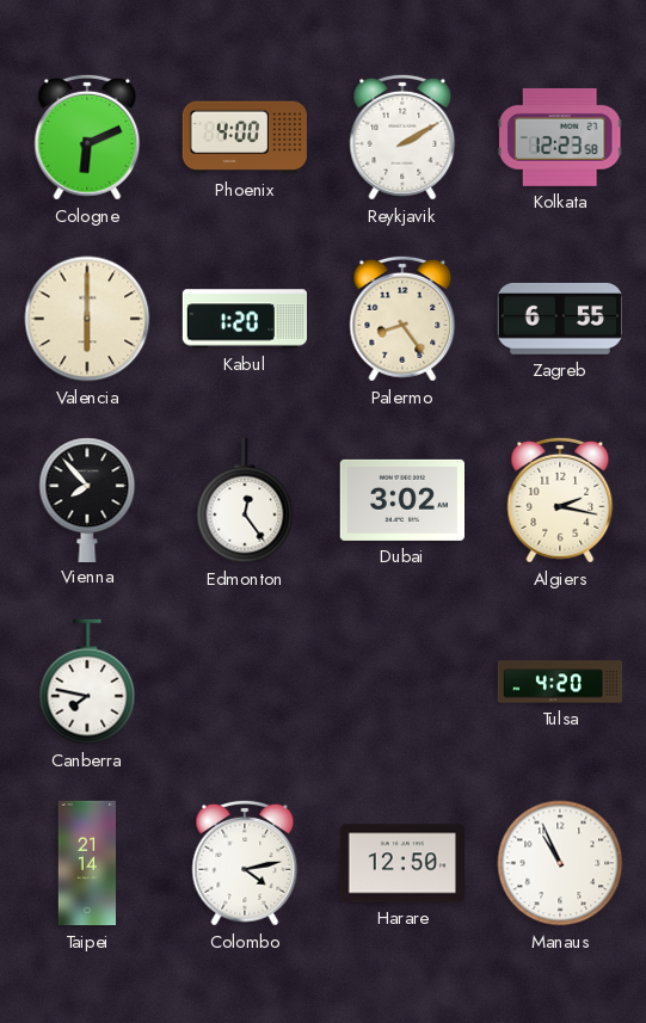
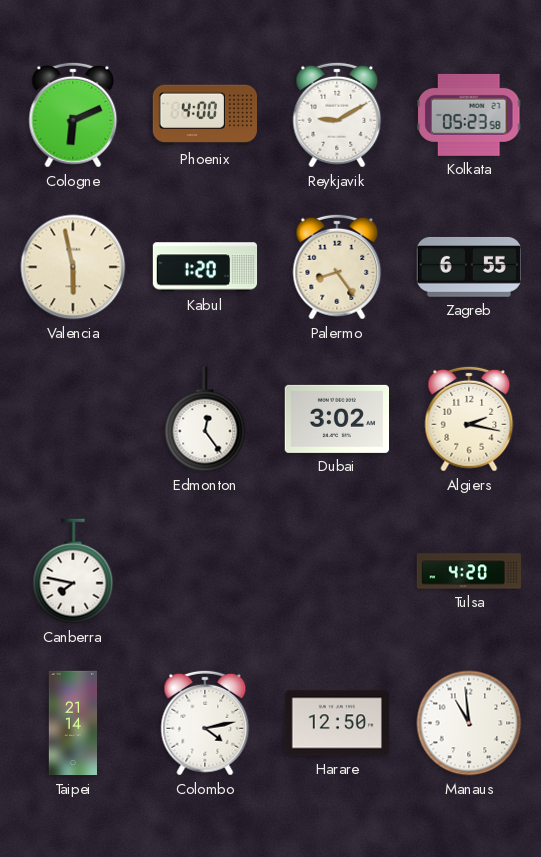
Reykjavik: 2:10 -> 9:10 (337, 115)
Kolkata: 12:23 -> 05:23 (470, 115)
Valencia: 6:00 -> 5:58 (73, 267)
Vienna: 7:53 -> none (87, 499)
Manaus: 10:56 -> 10:59 (469, 723)
